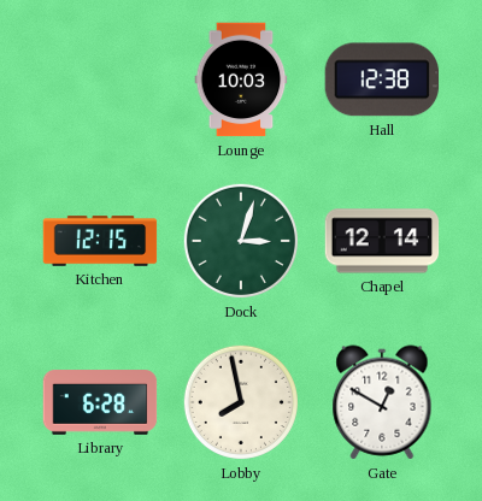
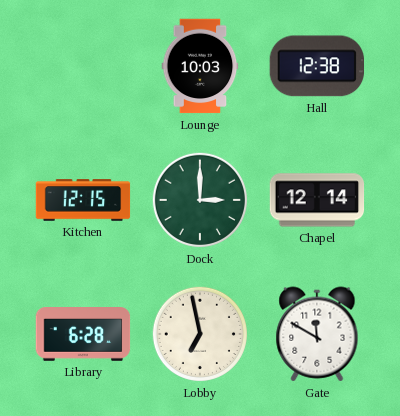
Dock: 3:03 -> 3:00 (200, 200)
Lobby: 7:58 -> 6:58 (200, 334)
Gate: 12:50 -> 11:50 (317, 334)
